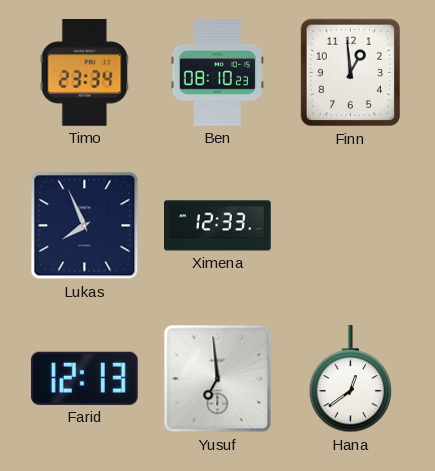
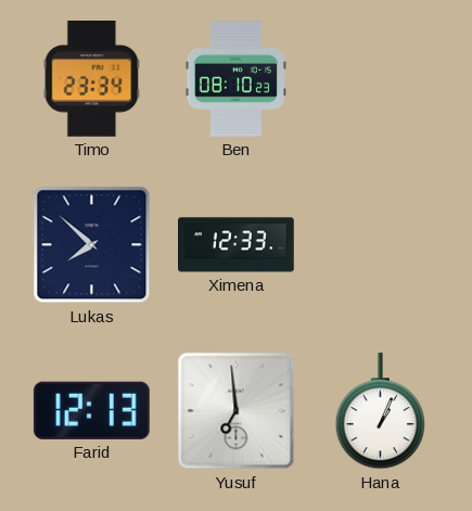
Finn: 12:59 -> none (351, 73)
Lukas: 7:56 -> 7:52 (92, 245)
Hana: 12:39 -> 1:04 (381, 412)
